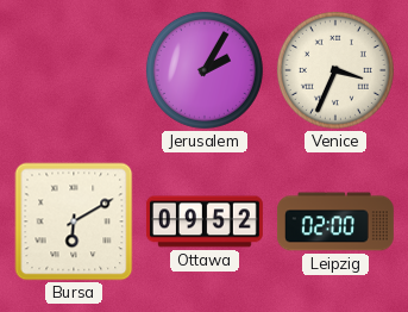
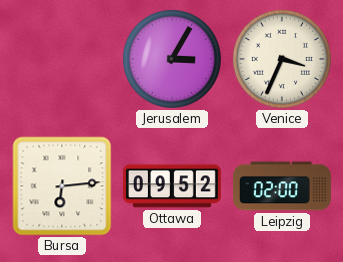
Jerusalem: 2:05 -> 3:05 (172, 59)
Bursa: 6:10 -> 6:14 (62, 186)
